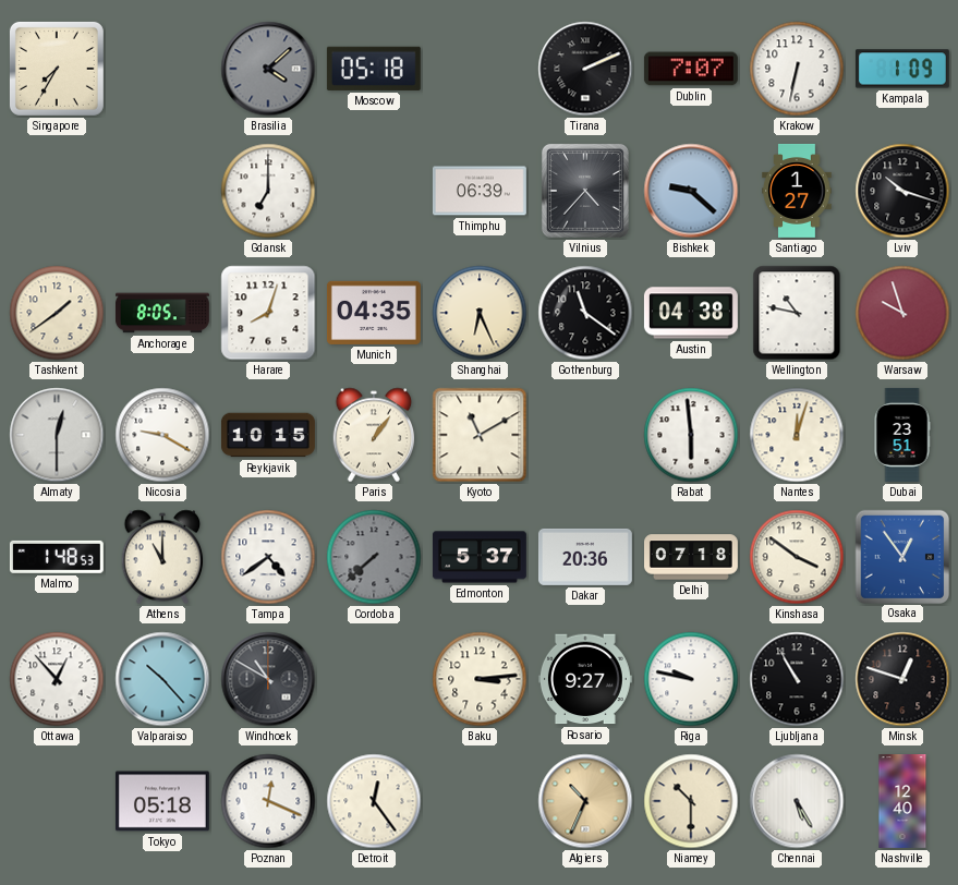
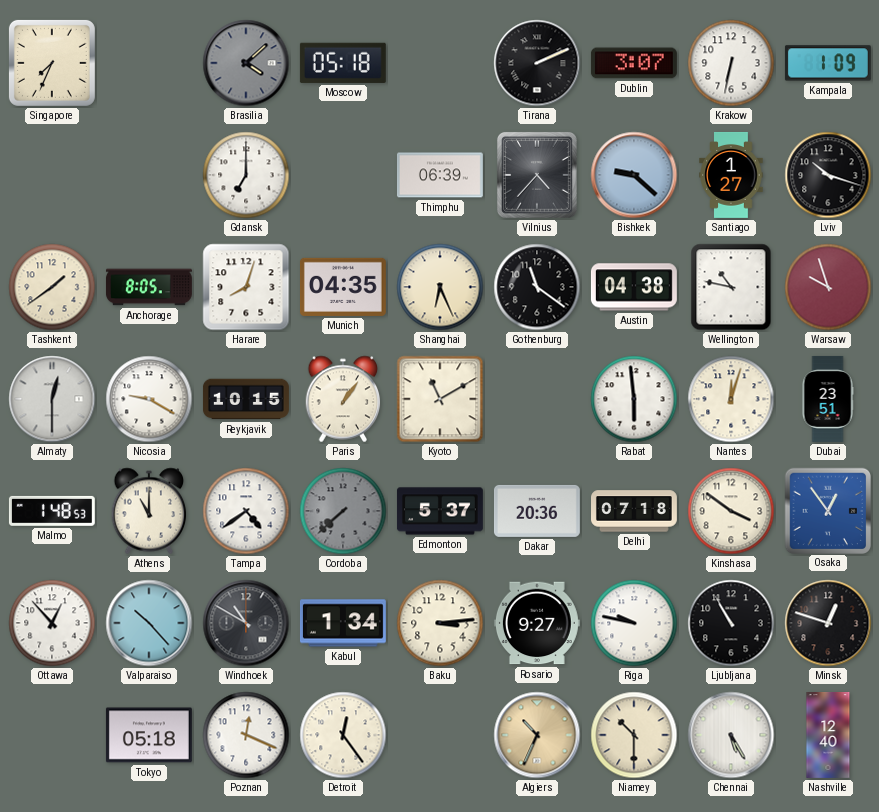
Singapore: 7:35 -> 7:34 (52, 63)
Dublin: 7:07 -> 3:07 (634, 63)
Kabul: none -> 1:34 (343, 623)
